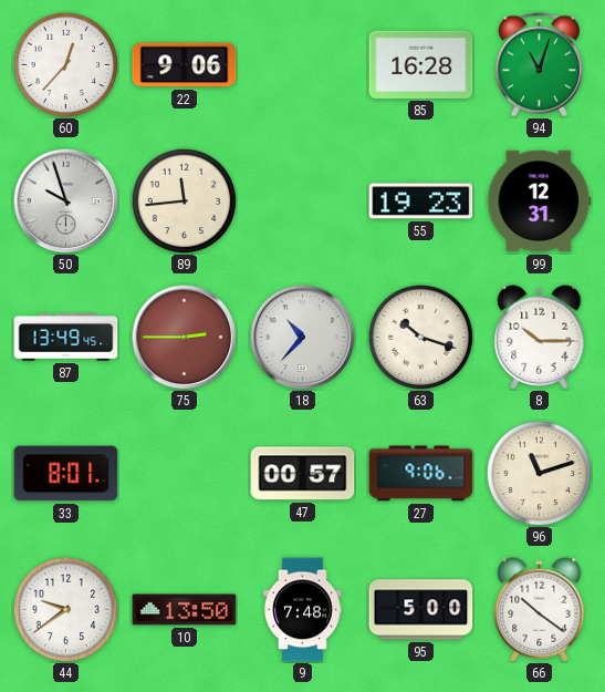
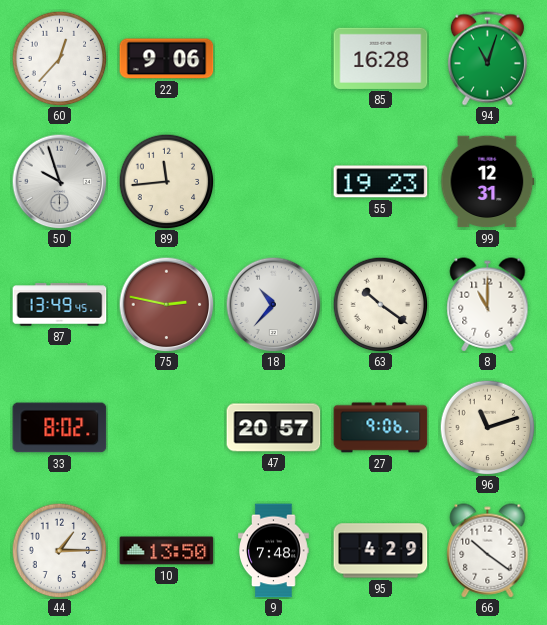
75: 2:45 -> 2:47 (166, 304)
63: 10:18 -> 10:21 (380, 304)
8: 10:15 -> 11:00 (488, 305)
33: 8:01 -> 8:02 (60, 428)
47: 00:57 -> 20:57 (274, 428)
44: 9:39 -> 1:15 (59, 550)
95: 5:00 -> 4:29 (381, 551)
